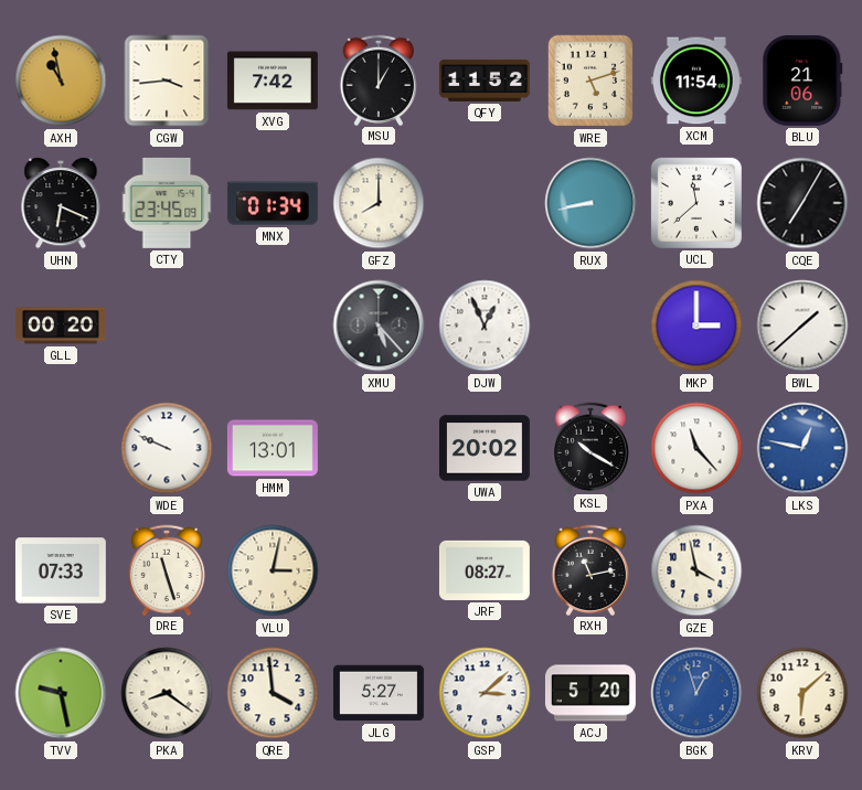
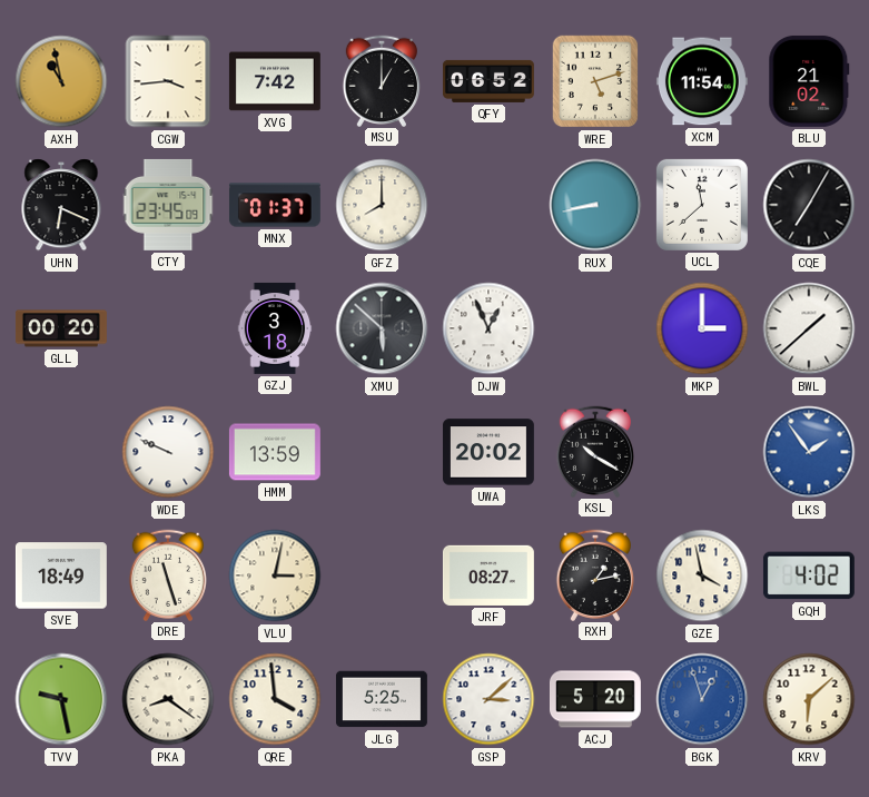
QFY: 11:52 -> 06:52 (488, 81)
BLU: 21:06 -> 21:02 (809, 81)
MNX: 01:34 -> 01:37 (275, 205)
GZJ: none -> 3:18 (275, 328)
XMU: 5:23 -> 5:52 (382, 328)
HMM: 13:01 -> 13:59 (275, 452)
PXA: 11:23 -> none (696, 448)
LKS: 12:47 -> 1:54 (809, 452)
SVE: 07:33 -> 18:49 (61, 575)
RXH: 11:13 -> 1:13 (594, 574)
GQH: none -> 4:02 (809, 575)
JLG: 5:27 -> 5:25 (382, 699)
